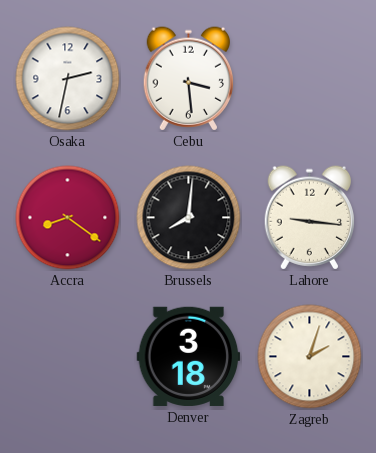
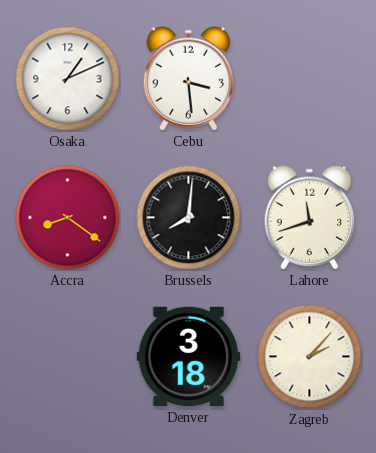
Osaka: 2:32 -> 1:11 (68, 79)
Lahore: 9:16 -> 11:42 (309, 218)
Zagreb: 2:03 -> 2:07 (310, 357)
